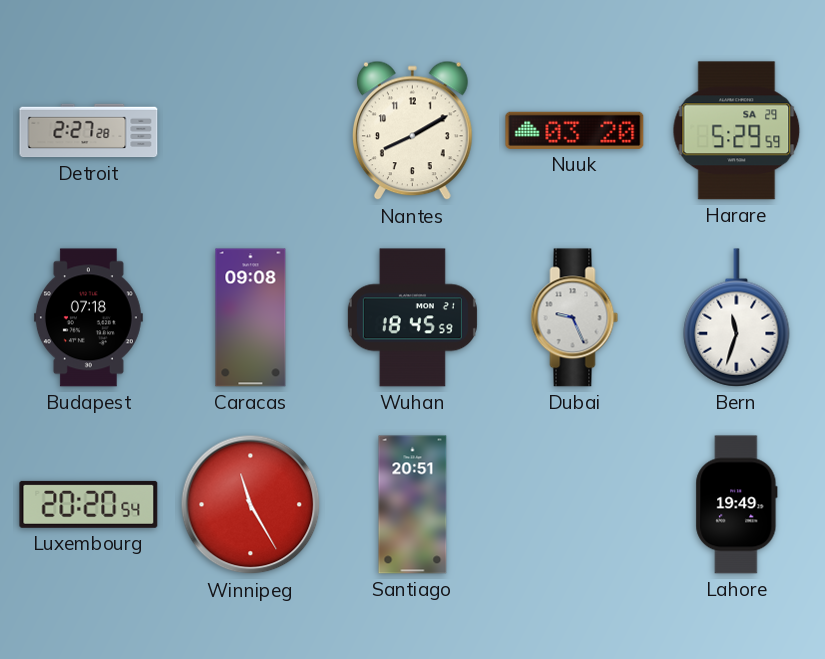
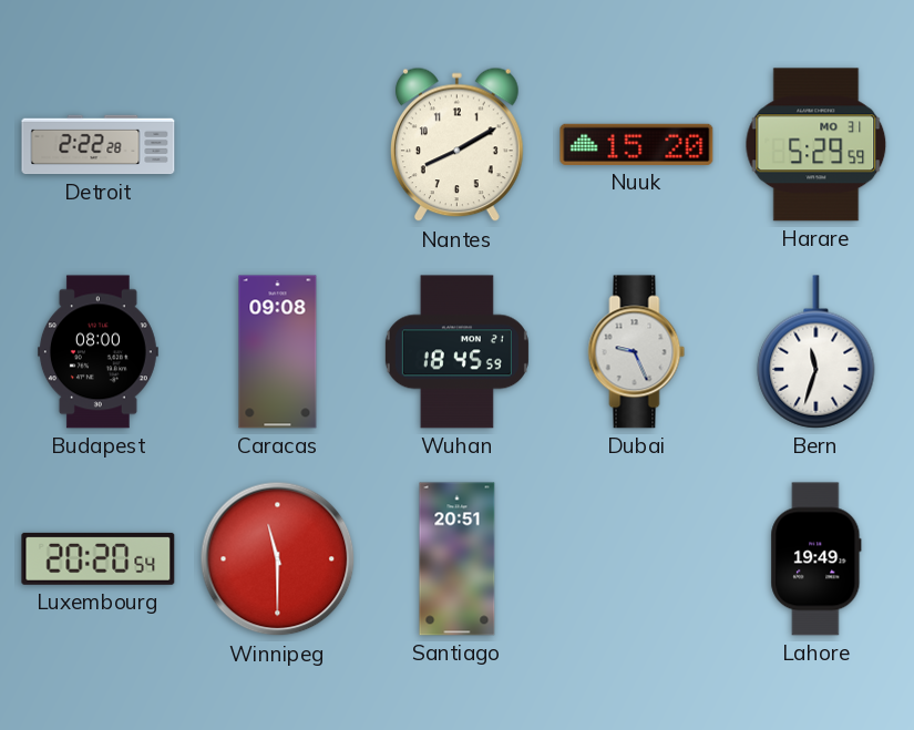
Detroit: 2:27 -> 2:22 (99, 145)
Nuuk: 03:20 -> 15:20 (637, 144)
Harare date: SA 29 -> MO 31 (817, 145)
Budapest: 07:18 -> 08:00 (97, 352)
Winnipeg: 11:25 -> 11:30 (278, 559)
